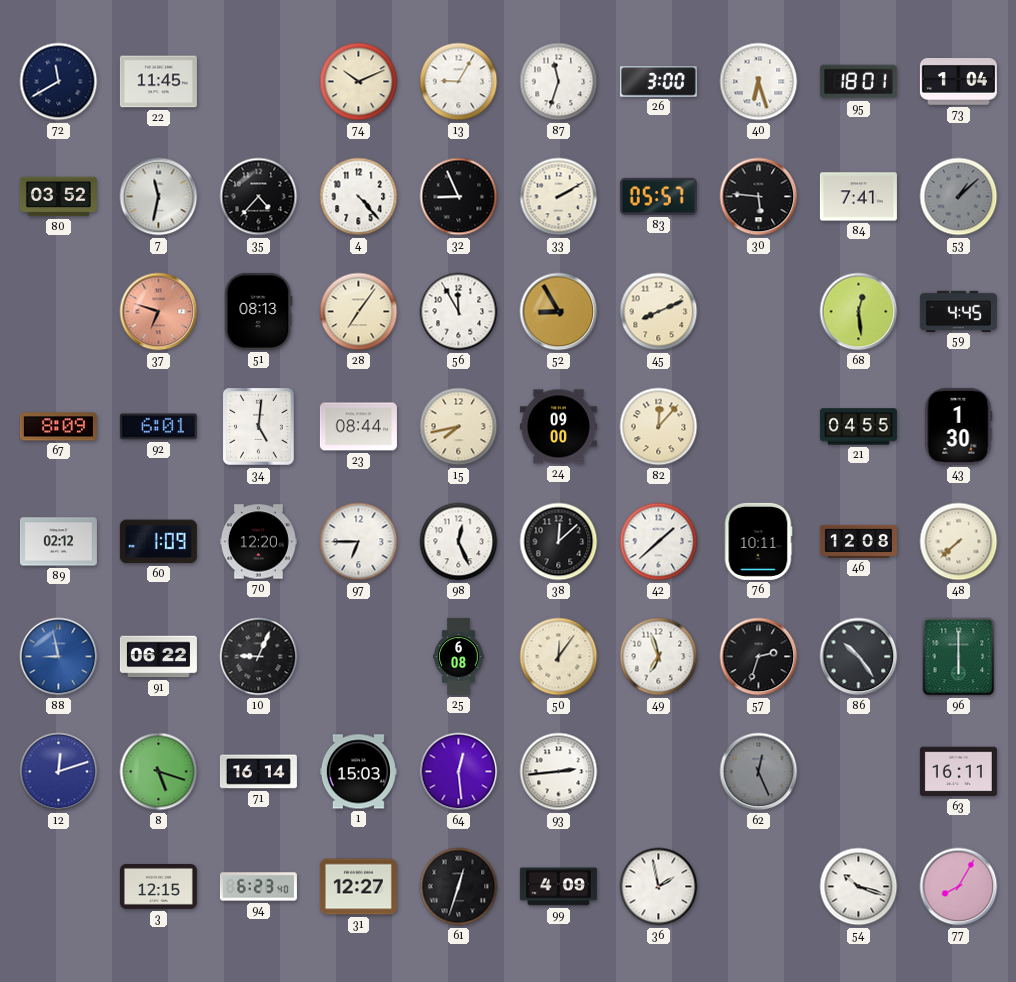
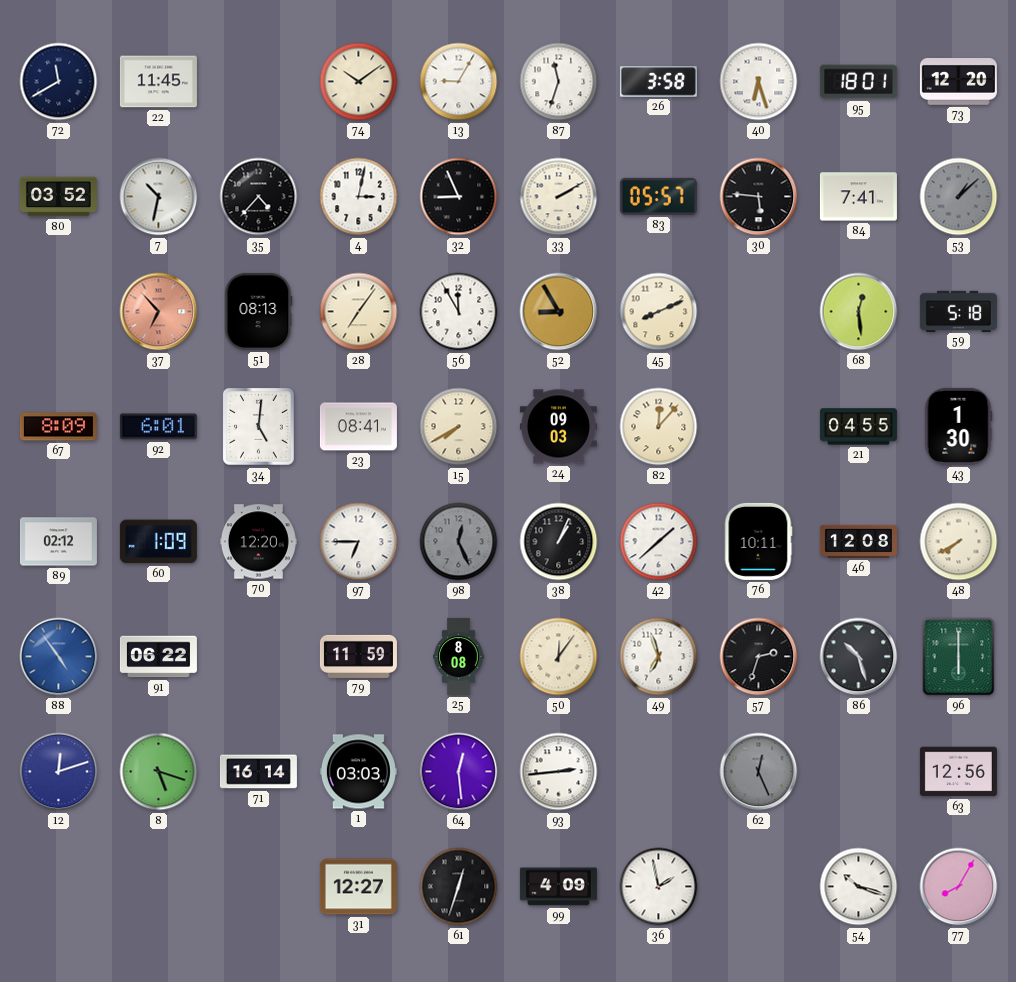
74: 10:11 -> 10:09 (359, 82)
26: 3:00 -> 3:58 (658, 82)
73: 1:04 -> 12:20 (958, 82)
7: 11:32 -> 10:32 (159, 197)
4: 4:23 -> 3:02 (359, 197)
37: 6:48 -> 6:53 (159, 312)
59: 4:45 -> 5:18 (958, 311)
23: 08:44 -> 08:41 (358, 427)
15: 7:43 -> 7:40 (459, 427)
24: 09:00 -> 09:03 (558, 427)
98 dial: white -> grey (459, 542)
38: 12:08 -> 1:04 (559, 542)
48: 7:38 -> 7:40 (959, 542)
88: 8:58 -> 4:54 (59, 657)
10: 9:04 -> none (259, 657)
79: none -> 11:59 (358, 656)
25: 6:08 -> 8:08 (459, 656)
86: 10:24 -> 10:27 (859, 657)
1: 15:03 -> 03:03 (358, 772)
63: 16:11 -> 12:56 (958, 772)
3: 12:15 -> none (158, 886)
94: 6:23 -> none (258, 887)
